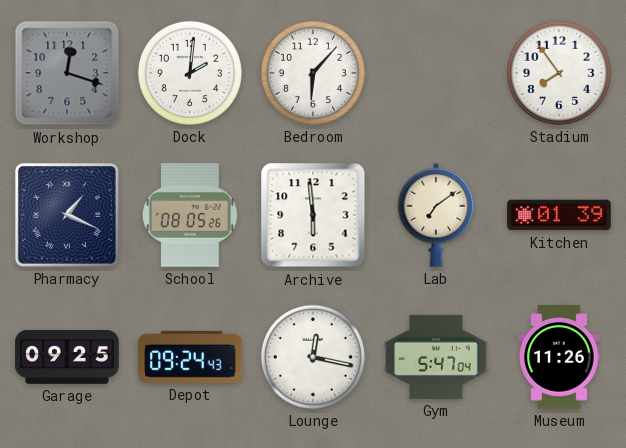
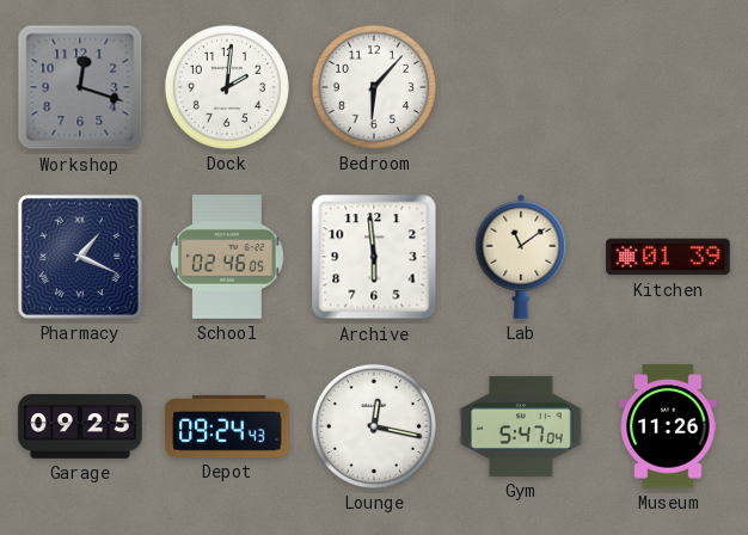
Stadium: 7:54 -> none (559, 73)
School: 08:05 -> 02:46 (228, 257)
Lab: 7:09 -> 11:09 (521, 257)
